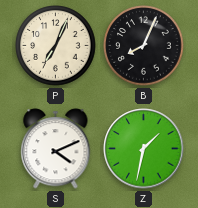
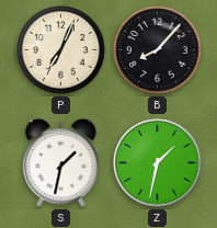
B: 8:04 -> 8:07 (158, 50)
S: 4:11 -> 1:32 (61, 163)
